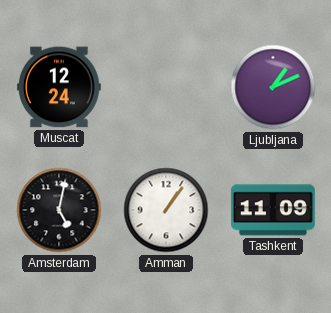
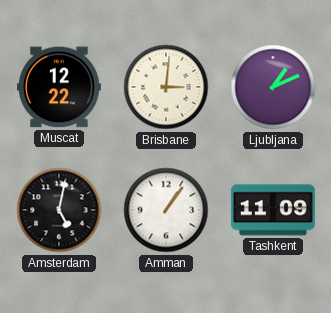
Muscat: 12:24 -> 12:22 (59, 87)
Brisbane: none -> 3:01 (166, 87)
